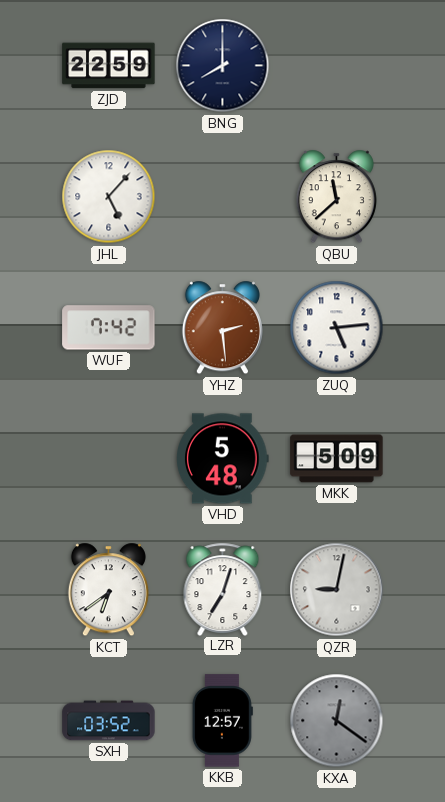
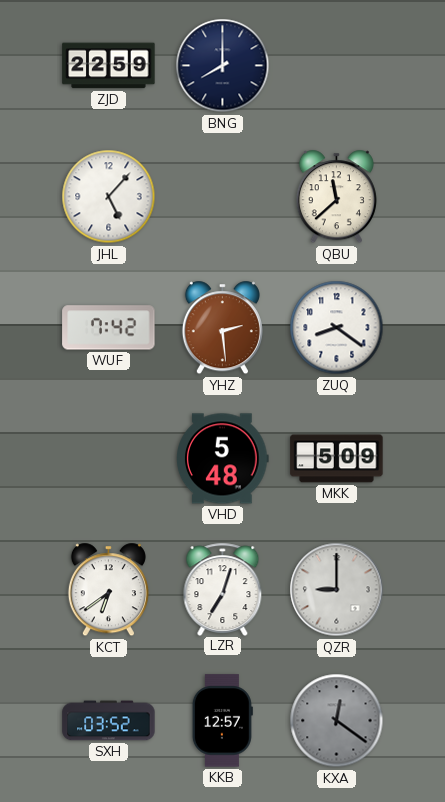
ZUQ: 5:14 -> 8:21 (337, 328)
QZR: 9:02 -> 9:00 (337, 590)
